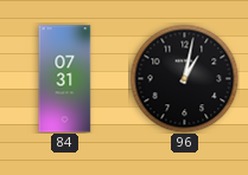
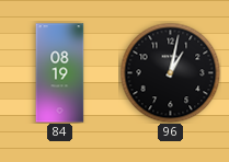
84: 07:31 -> 08:19 (60, 73)
